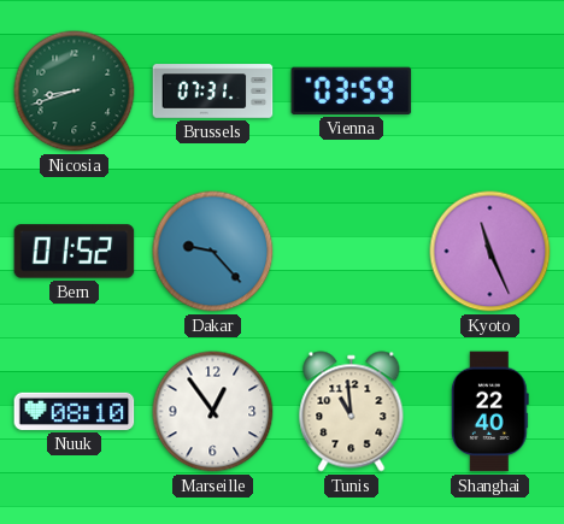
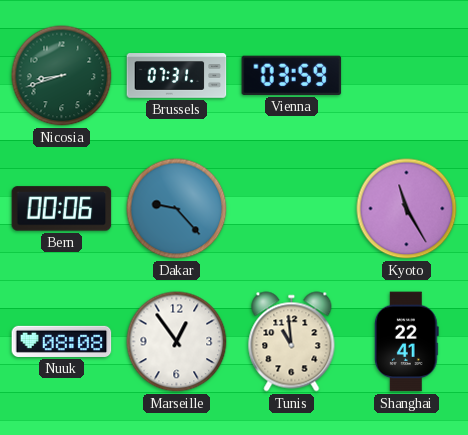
Bern: 01:52 -> 00:06 (62, 209)
Kyoto: 11:26 -> 11:25 (407, 209)
Nuuk: 08:10 -> 08:08 (62, 341)
Shanghai: 22:40 -> 22:41 (406, 342)
